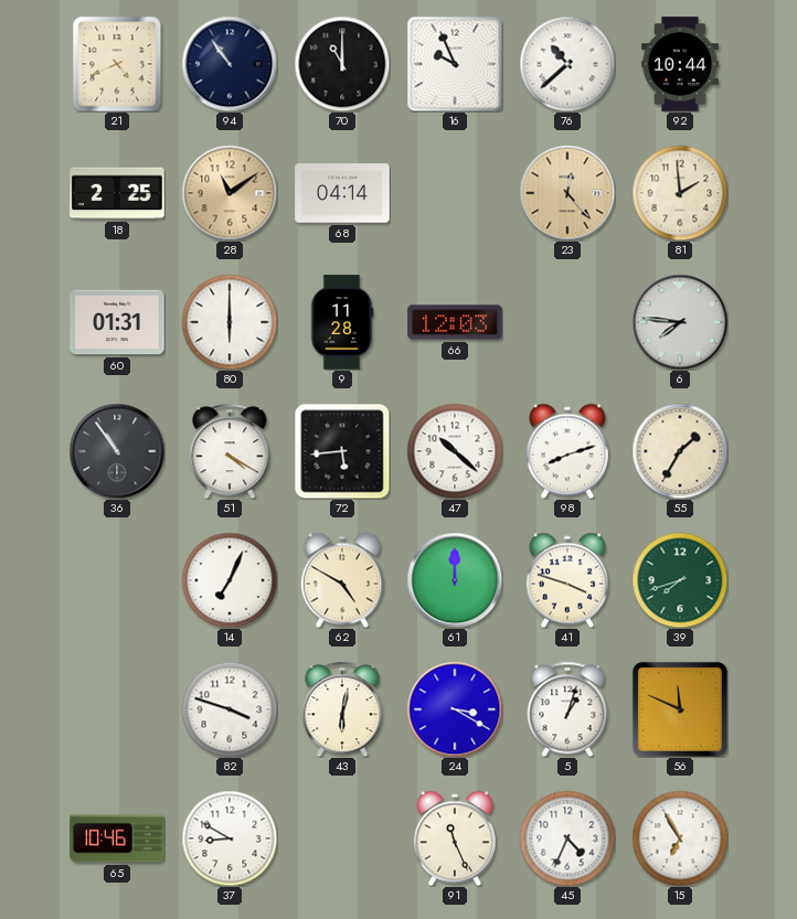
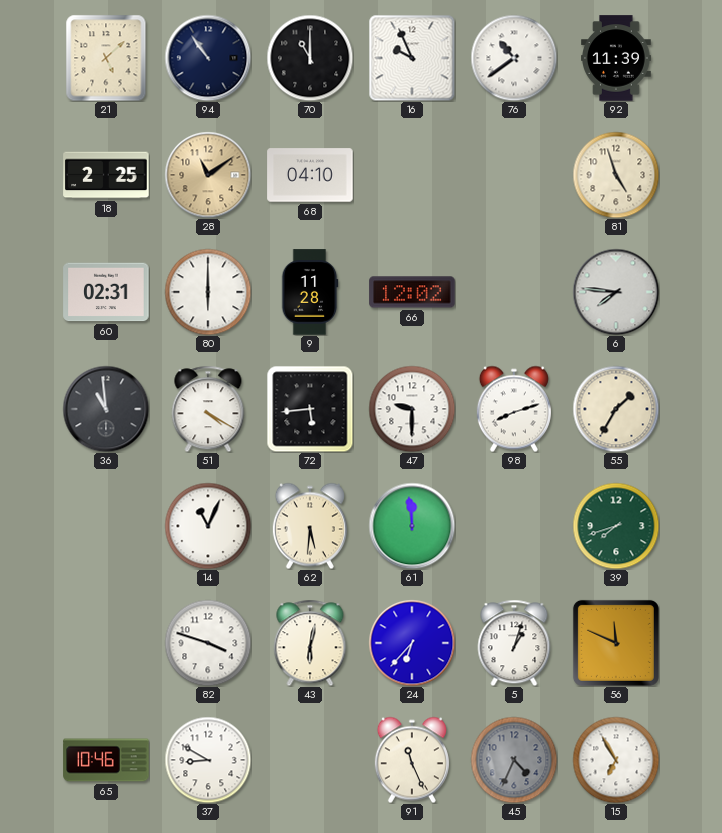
21: 4:41 -> 5:08 (106, 58)
76: 10:38 -> 10:39 (514, 58)
92: 10:44 -> 11:39 (617, 58)
68: 04:14 -> 04:10 (310, 175)
23: 12:23 -> none (567, 193)
81: 1:59 -> 4:57 (616, 175)
60: 01:31 -> 02:31 (106, 292)
66: 12:03 -> 12:02 (412, 292)
36: 10:54 -> 10:59 (106, 409)
47: 10:22 -> 9:30 (412, 409)
14: 7:04 -> 11:04 (208, 526)
62: 4:50 -> 5:31 (310, 526)
61: 12:00 -> 11:59 (412, 526)
41: 3:48 -> none (567, 580)
24: 3:20 -> 6:37 (412, 643)
45 dial: white -> grey (514, 760)
